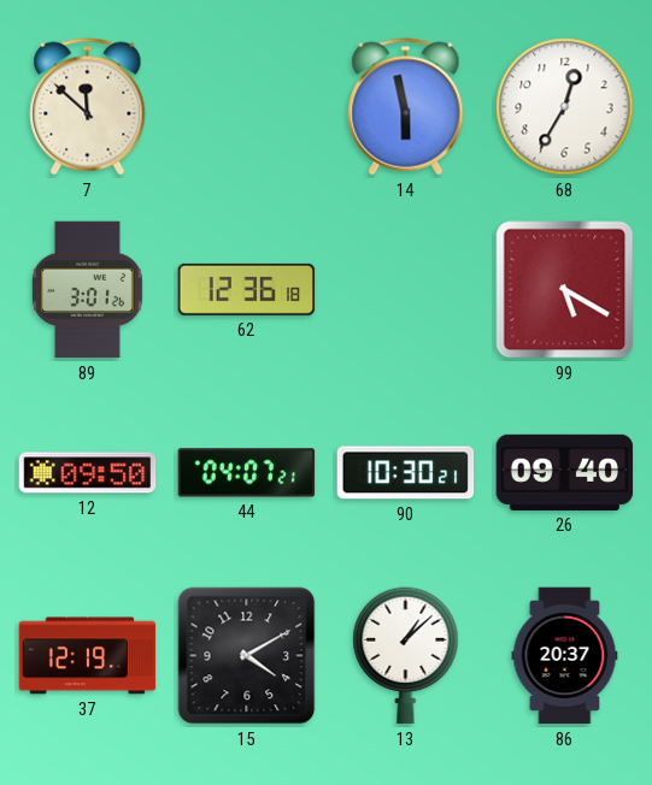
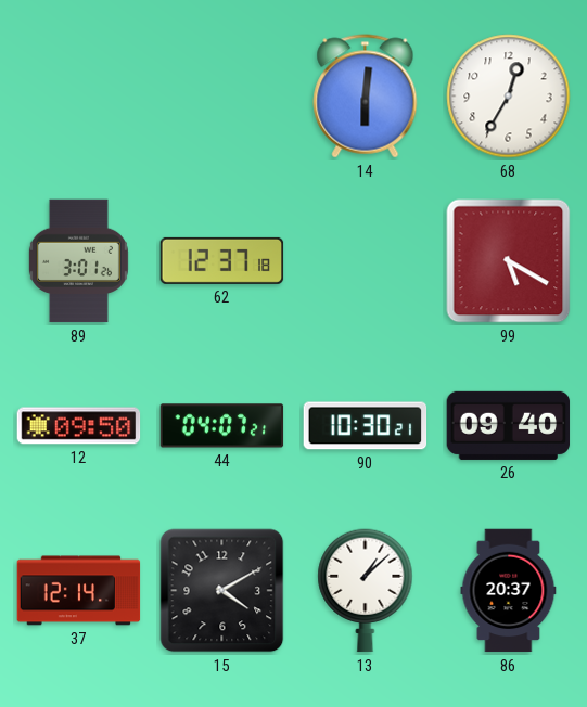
7: 11:52 -> none (88, 107)
14: 5:58 -> 6:01 (366, 97)
62: 12:36 -> 12:37 (222, 260)
37: 12:19 -> 12:14 (79, 591)
